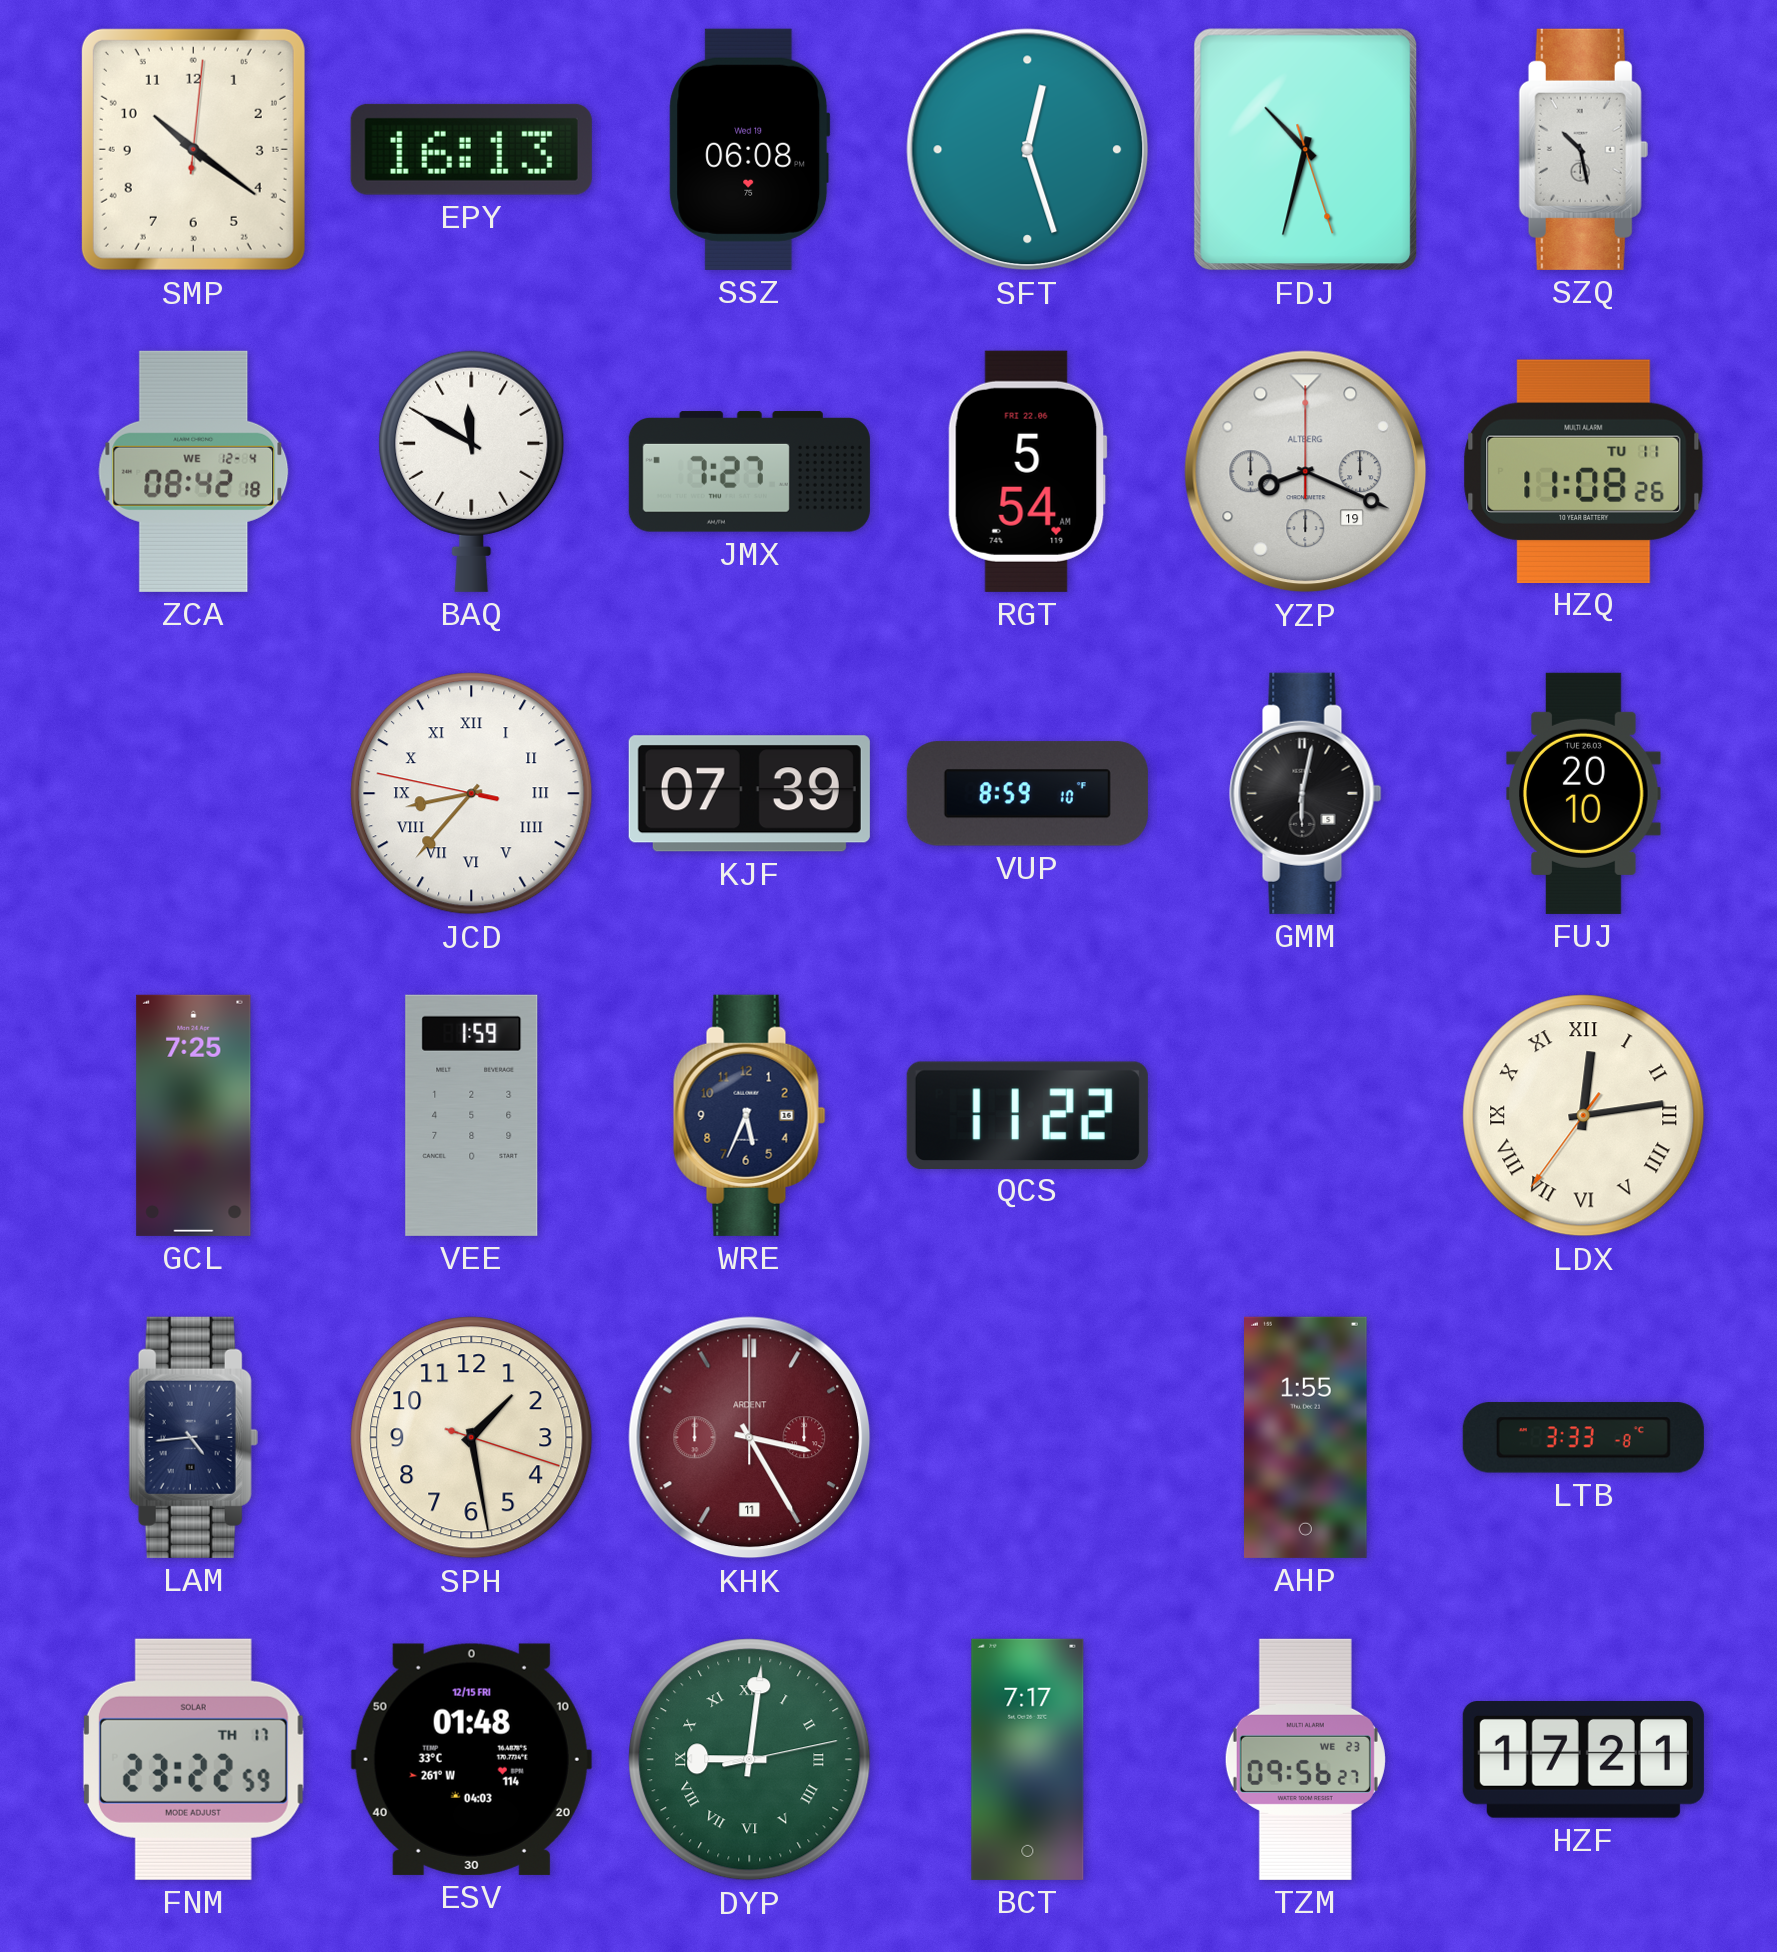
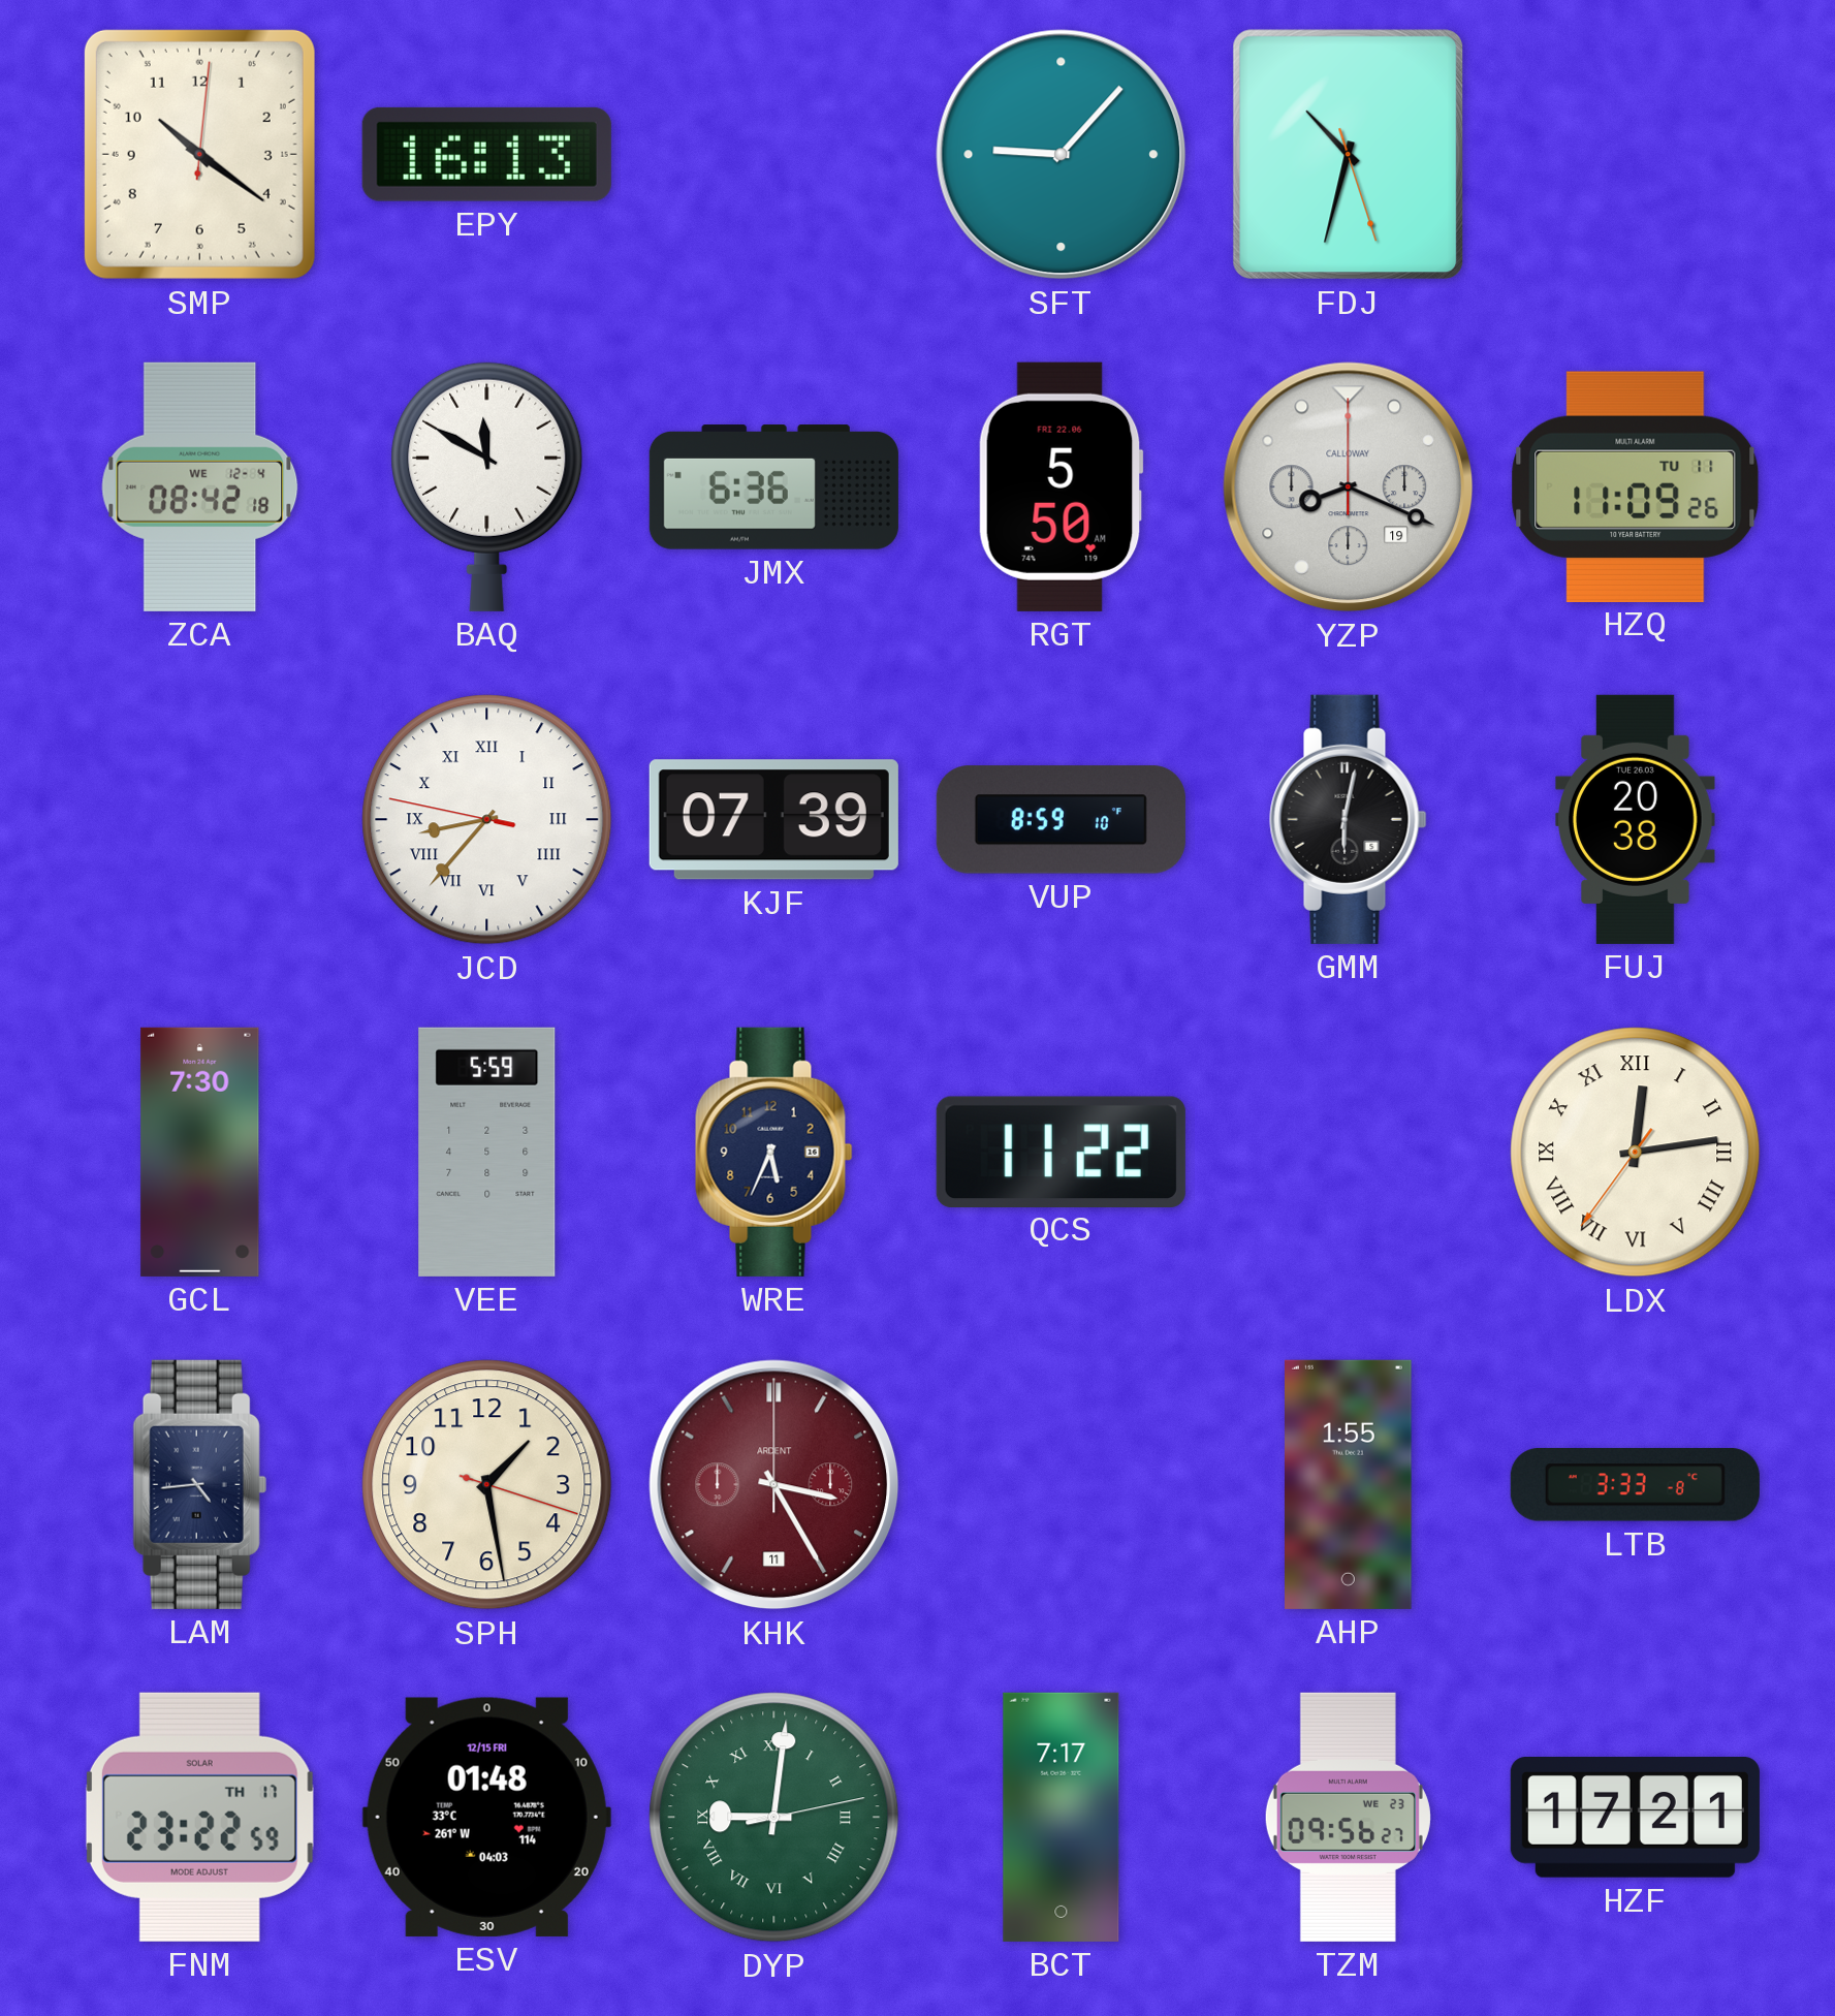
SSZ: 06:08 -> none (750, 149)
SFT: 12:27 -> 9:07 (1062, 155)
SZQ: 10:28 -> none (1583, 149)
JMX: 7:27 -> 6:36 (773, 487)
RGT: 5:54 -> 5:50 (1061, 486)
YZP brand: ALTBERG -> CALLOWAY (1349, 487)
HZQ: 11:08 -> 11:09 (1636, 486)
FUJ: 20:10 -> 20:38 (1636, 819)
GCL: 7:25 -> 7:30 (200, 1152)
VEE: 1:59 -> 5:59 (487, 1152)
